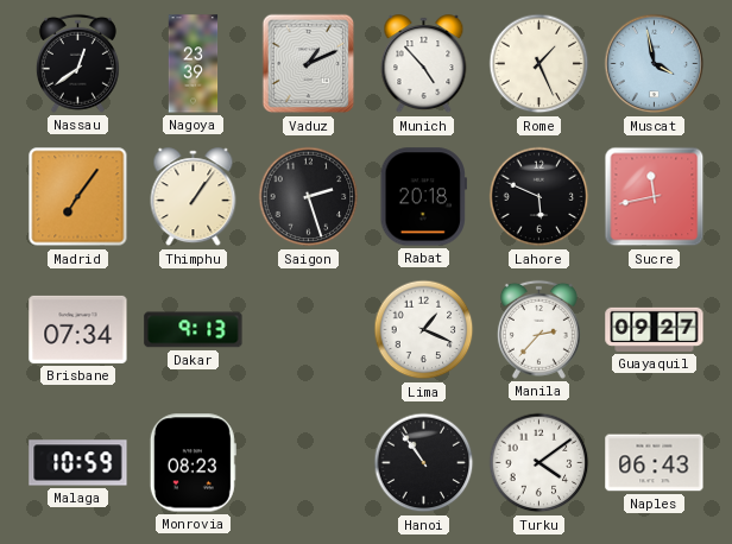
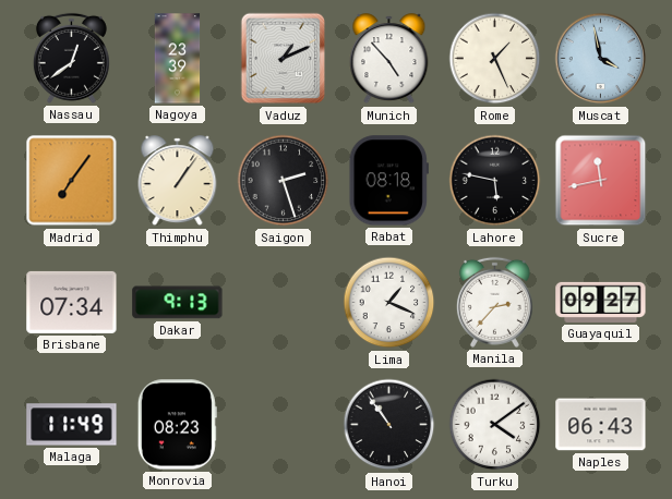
Rabat: 20:18 -> 08:18 (388, 181)
Lahore: 5:49 -> 5:47 (495, 181)
Malaga: 10:59 -> 11:49 (72, 425)
